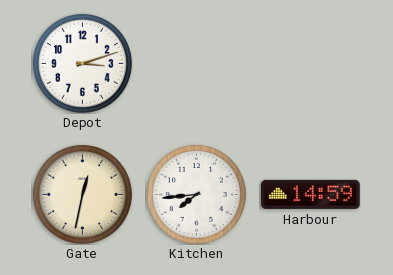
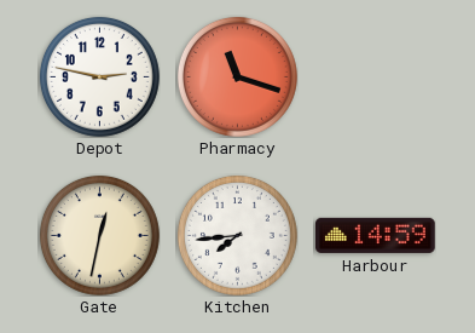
Depot: 3:12 -> 2:47 (99, 76)
Pharmacy: none -> 11:18 (237, 76)
